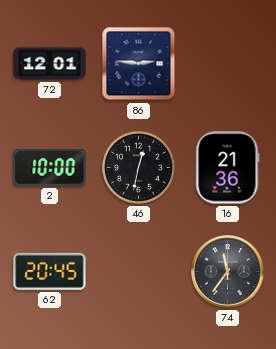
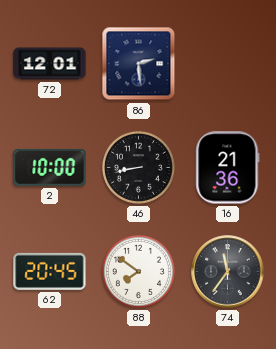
86: 2:46 -> 2:29 (139, 64)
46: 12:32 -> 8:43 (138, 167)
88: none -> 7:51 (138, 271)
